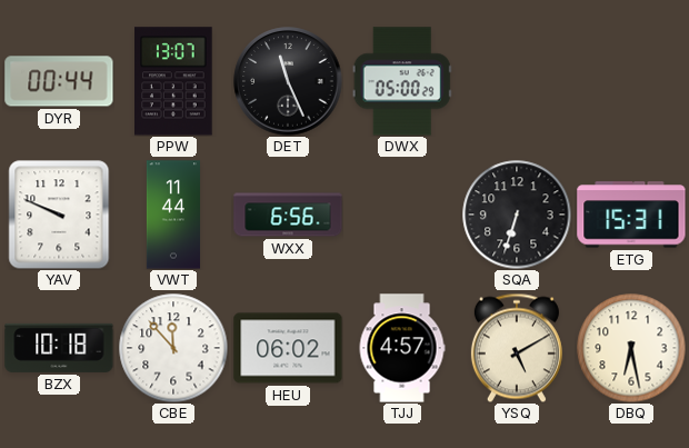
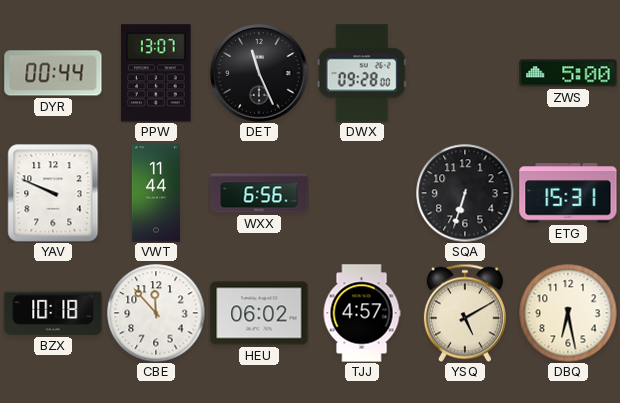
DWX: 05:00 -> 09:28 (362, 73)
ZWS: none -> 5:00 (568, 73)
